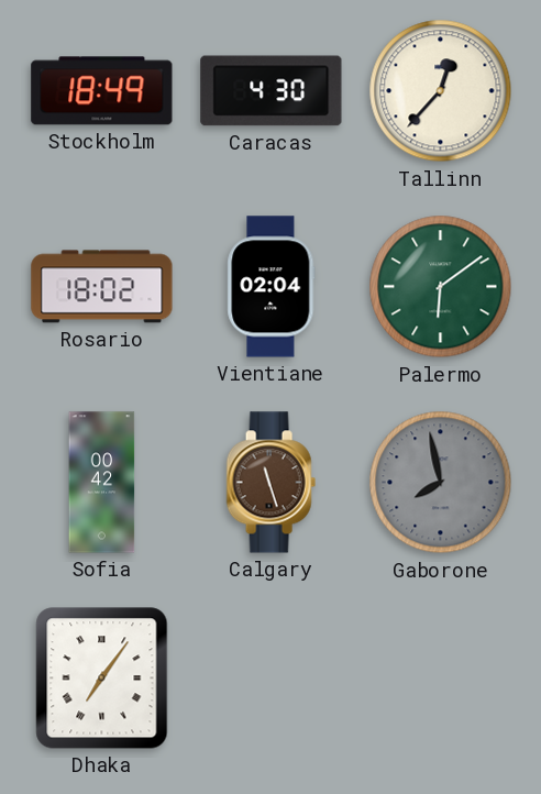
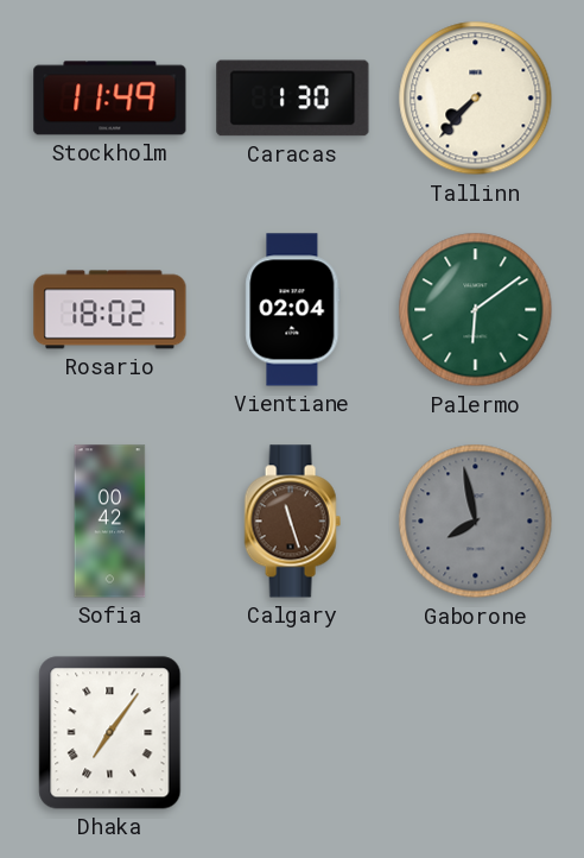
Stockholm: 18:49 -> 11:49 (110, 99)
Caracas: 4:30 -> 1:30 (293, 99)
Tallinn: 12:37 -> 7:37 (476, 99)
